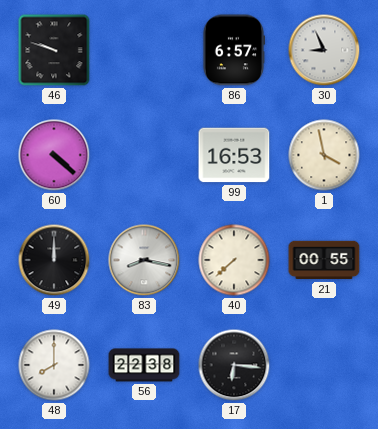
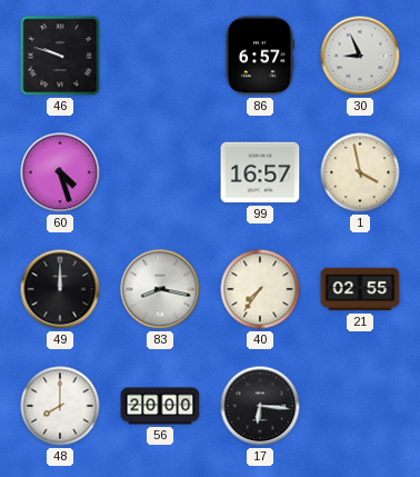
60: 4:22 -> 4:27 (60, 172)
99: 16:53 -> 16:57 (260, 172)
40: 7:38 -> 7:36 (260, 289)
21: 00:55 -> 02:55 (360, 289)
56: 22:38 -> 20:00 (160, 406)
